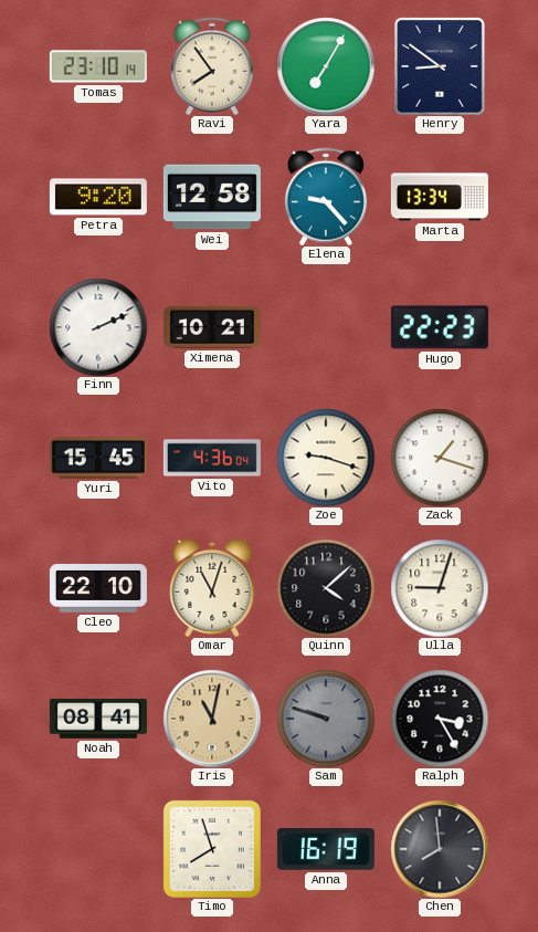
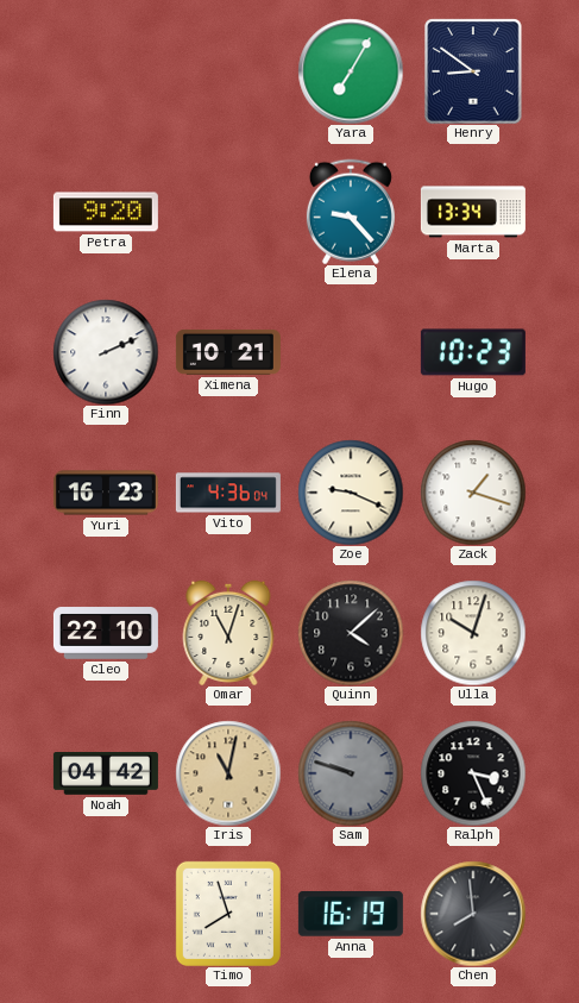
Tomas: 23:10 -> none (98, 66)
Ravi: 7:54 -> none (212, 66)
Wei: 12:58 -> none (212, 197)
Hugo: 22:23 -> 10:23 (473, 352)
Yuri: 15:45 -> 16:23 (106, 493)
Zoe: 9:18 -> 9:19 (351, 493)
Ulla: 9:03 -> 10:03 (473, 633)
Noah: 08:41 -> 04:42 (106, 775)
Ralph: 3:25 -> 3:26 (473, 773)
